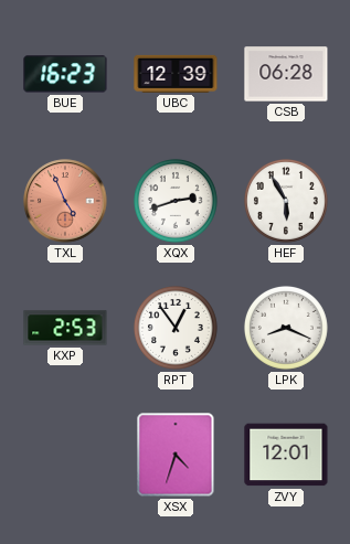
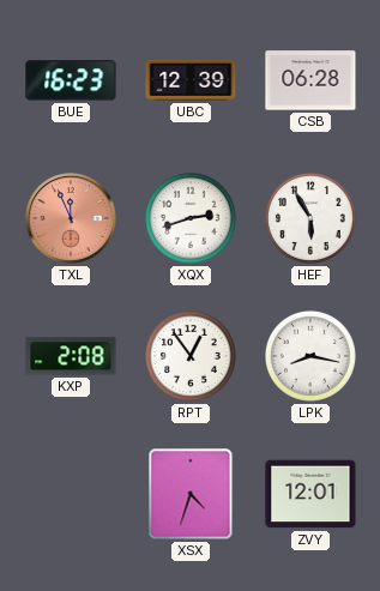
TXL: 4:56 -> 11:56 (71, 218)
KXP: 2:53 -> 2:08 (71, 356)
LPK: 8:19 -> 8:17 (310, 356)
